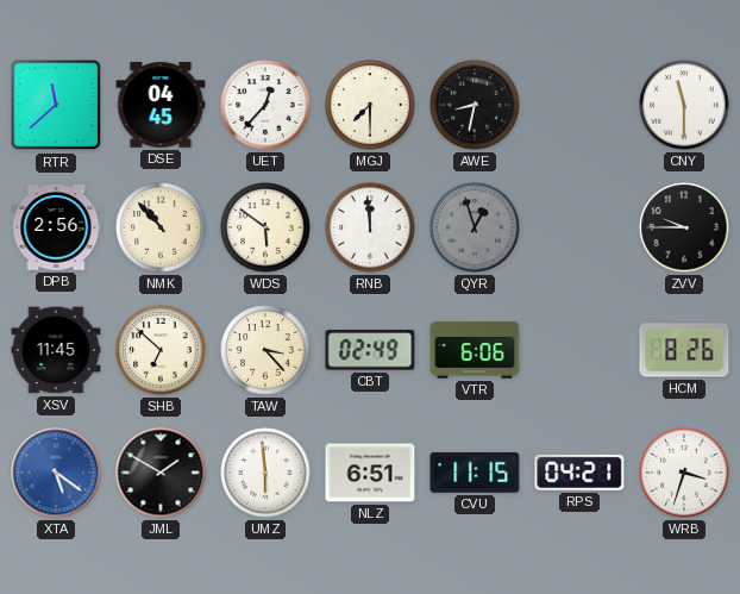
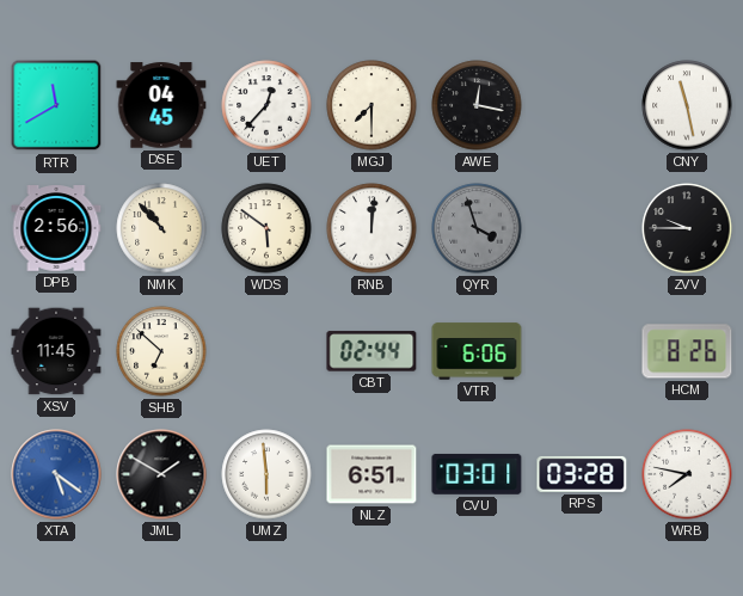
RTR: 11:38 -> 11:40 (56, 105)
AWE: 8:32 -> 12:17 (477, 105)
CNY: 11:30 -> 11:28 (687, 105)
RNB: 11:59 -> 12:01 (371, 228)
QYR: 12:57 -> 3:57 (477, 228)
TAW: 3:23 -> none (265, 350)
CBT: 02:49 -> 02:44 (371, 351)
CVU: 11:15 -> 03:01 (477, 474)
RPS: 04:21 -> 03:28 (582, 474)
WRB: 3:33 -> 7:47 (687, 474)
